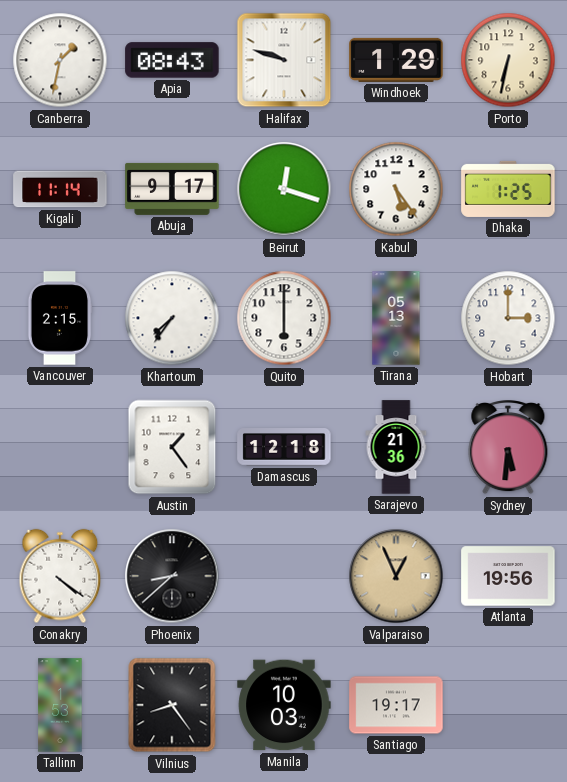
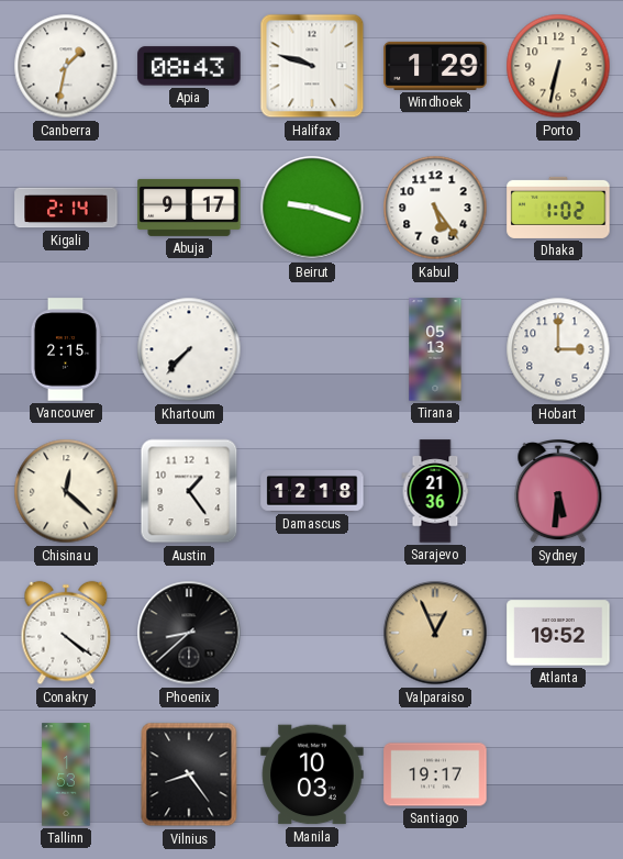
Kigali: 11:14 -> 2:14 (66, 208)
Beirut: 12:18 -> 9:18 (312, 208)
Dhaka: 1:25 -> 1:02 (558, 208)
Khartoum: 7:36 -> 7:37 (189, 349)
Quito: 6:00 -> none (284, 318)
Chisinau: none -> 12:22 (66, 491)
Atlanta: 19:56 -> 19:52 (558, 633)
